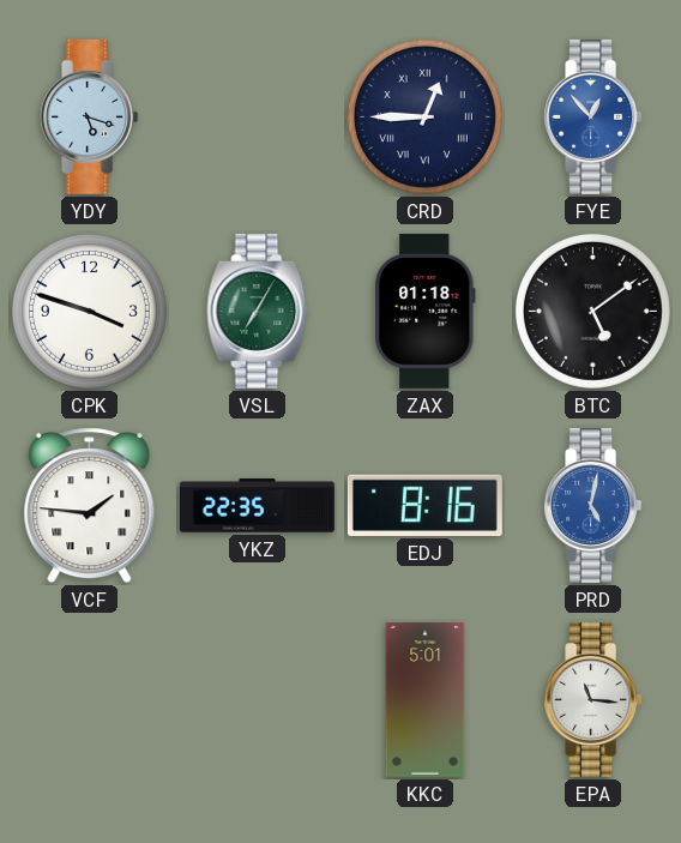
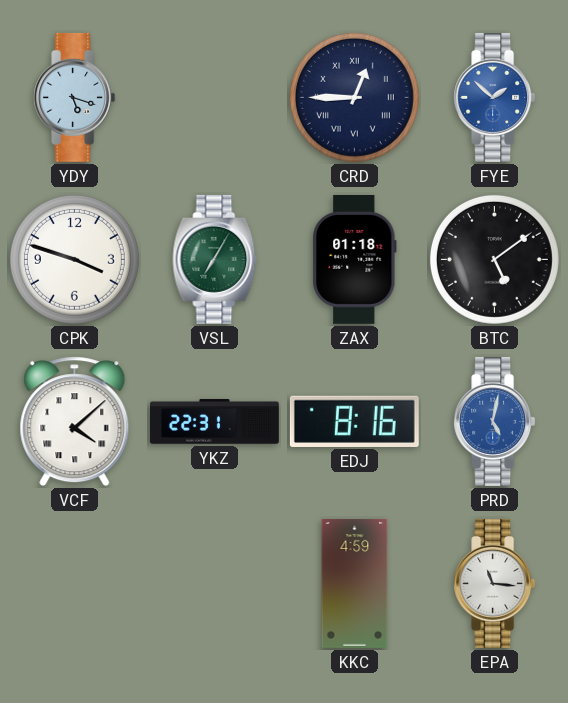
FYE: 12:53 -> 1:52 (495, 97)
VCF: 1:46 -> 4:08 (75, 422)
YKZ: 22:35 -> 22:31 (214, 422)
KKC: 5:01 -> 4:59 (355, 583)
